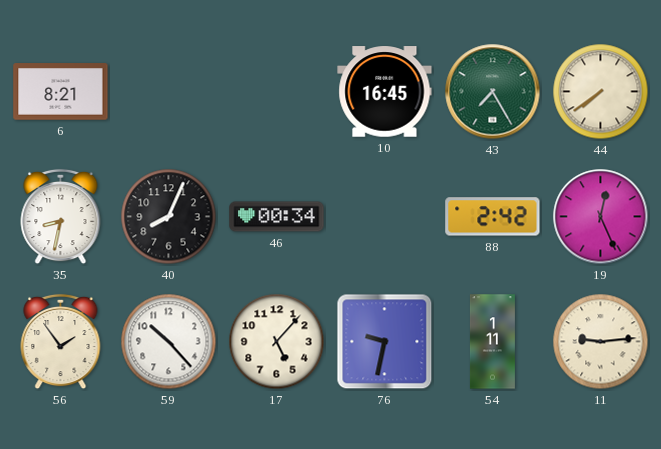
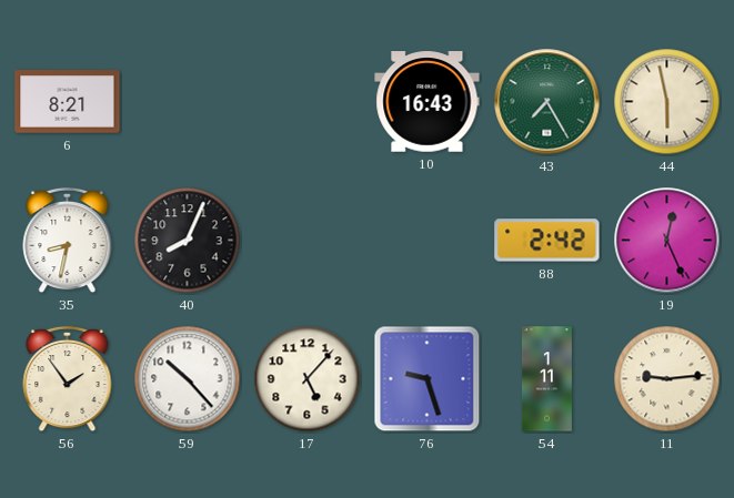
10: 16:45 -> 16:43 (428, 102)
44: 7:39 -> 5:58 (667, 102)
46: 00:34 -> none (277, 217)
76: 9:32 -> 9:27 (428, 379)
